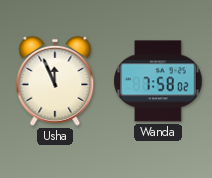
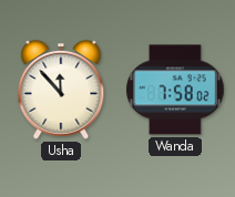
Usha: 11:56 -> 11:53 (61, 90)
